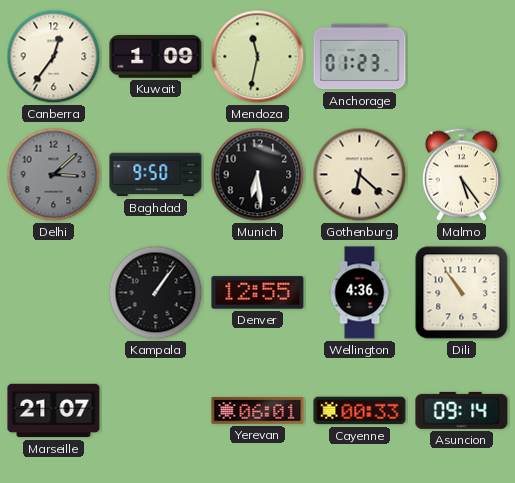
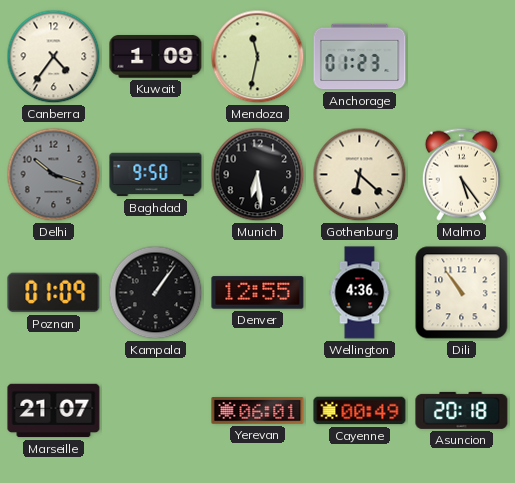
Canberra: 12:36 -> 4:36 (54, 57)
Delhi: 3:08 -> 10:18 (54, 175)
Poznan: none -> 01:09 (54, 293)
Cayenne: 00:33 -> 00:49 (360, 411)
Asuncion: 09:14 -> 20:18 (462, 410)
